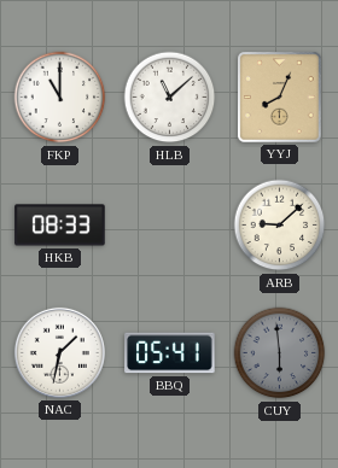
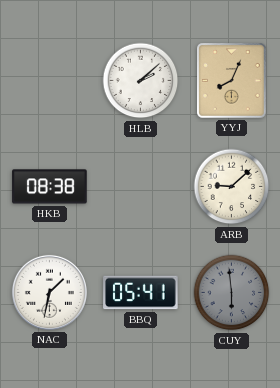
FKP: 11:00 -> none (60, 98)
HLB: 11:08 -> 2:08 (141, 81)
HKB: 08:33 -> 08:38 (50, 187)
